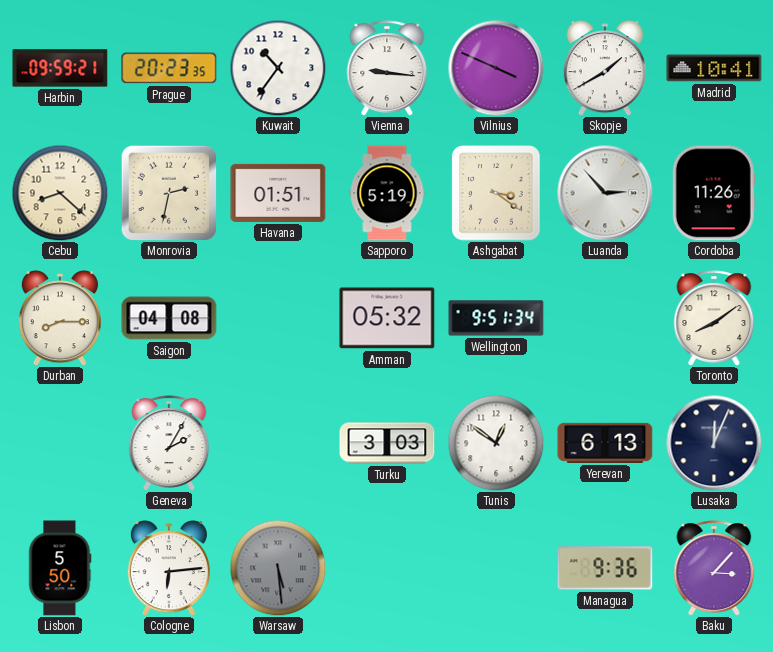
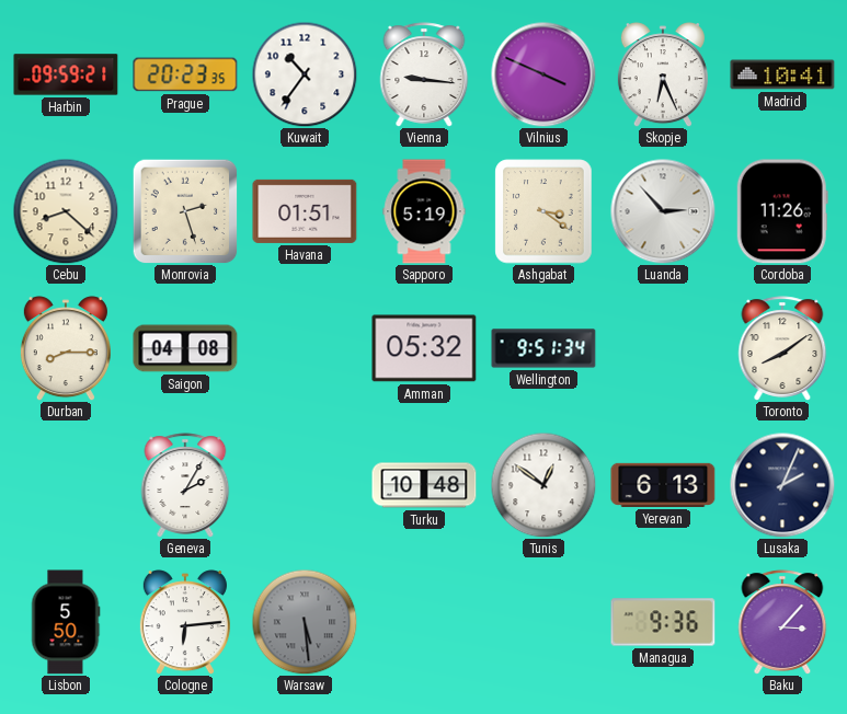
Skopje: 1:40 -> 6:26 (663, 74)
Monrovia: 2:32 -> 2:27 (185, 211)
Turku: 3:03 -> 10:48 (424, 485)
Lusaka: 12:04 -> 2:04 (782, 485)
